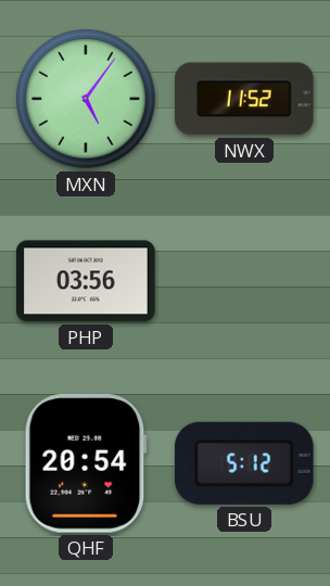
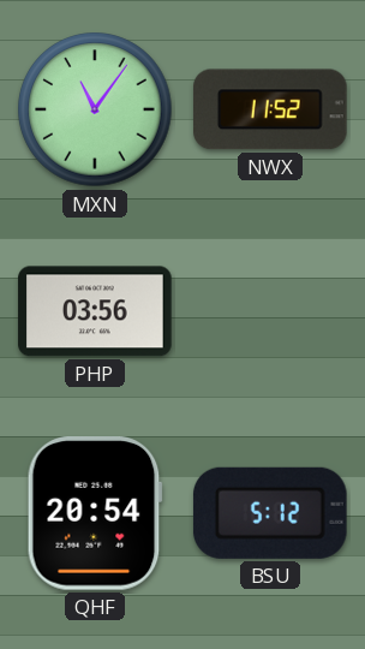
MXN: 5:06 -> 11:06 (95, 109)
